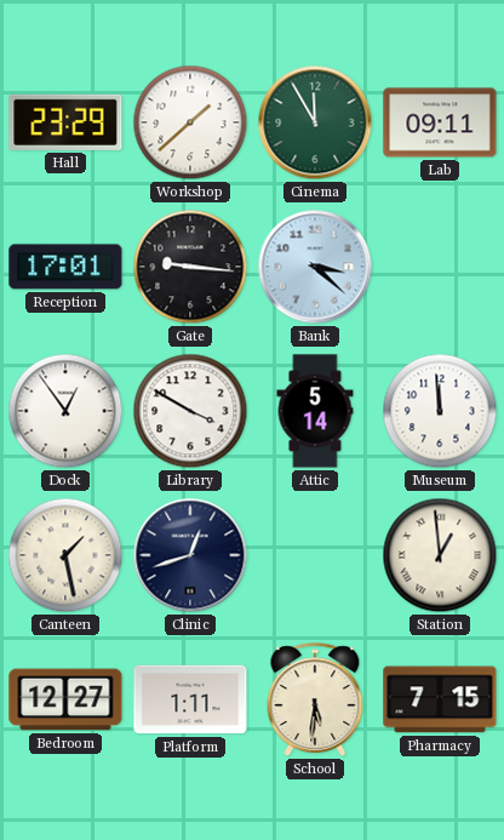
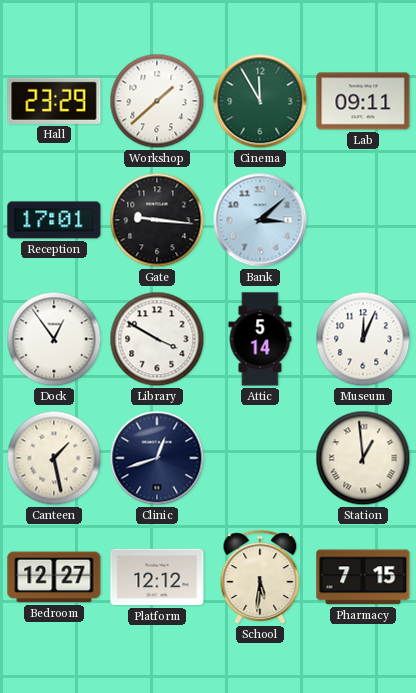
Bank: 3:22 -> 3:08 (260, 220)
Museum: 11:59 -> 12:04 (363, 339)
Platform: 1:11 -> 12:12 (157, 577)
